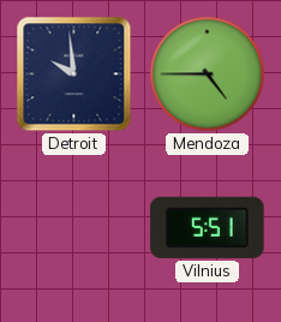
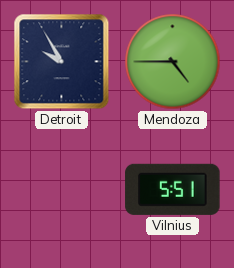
Detroit: 9:59 -> 9:55 (62, 62)
